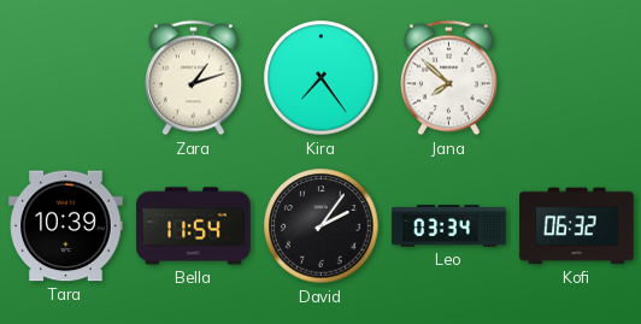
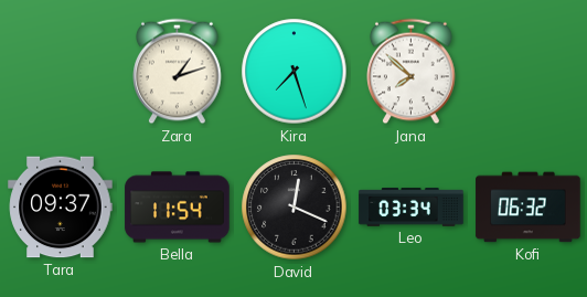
Kira: 7:24 -> 7:27 (295, 72)
Tara: 10:39 -> 09:37 (61, 208)
David: 2:06 -> 12:19 (295, 208)
